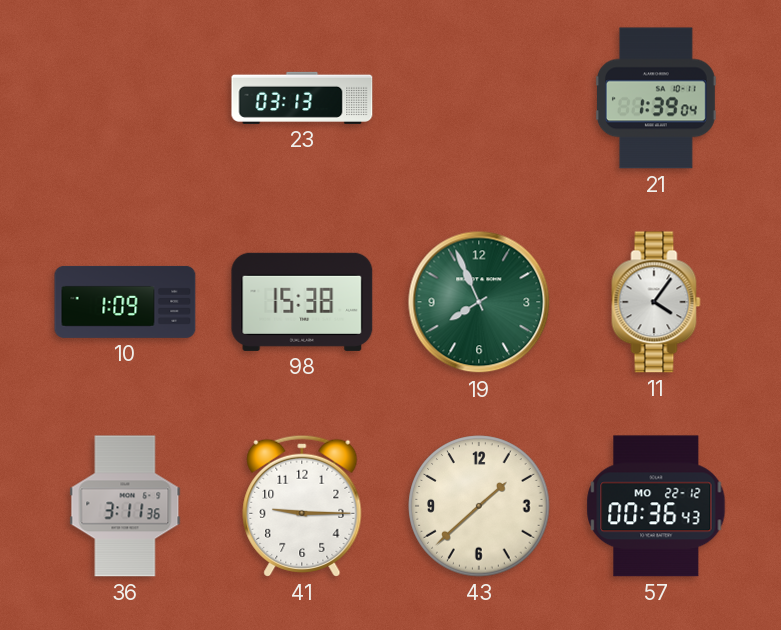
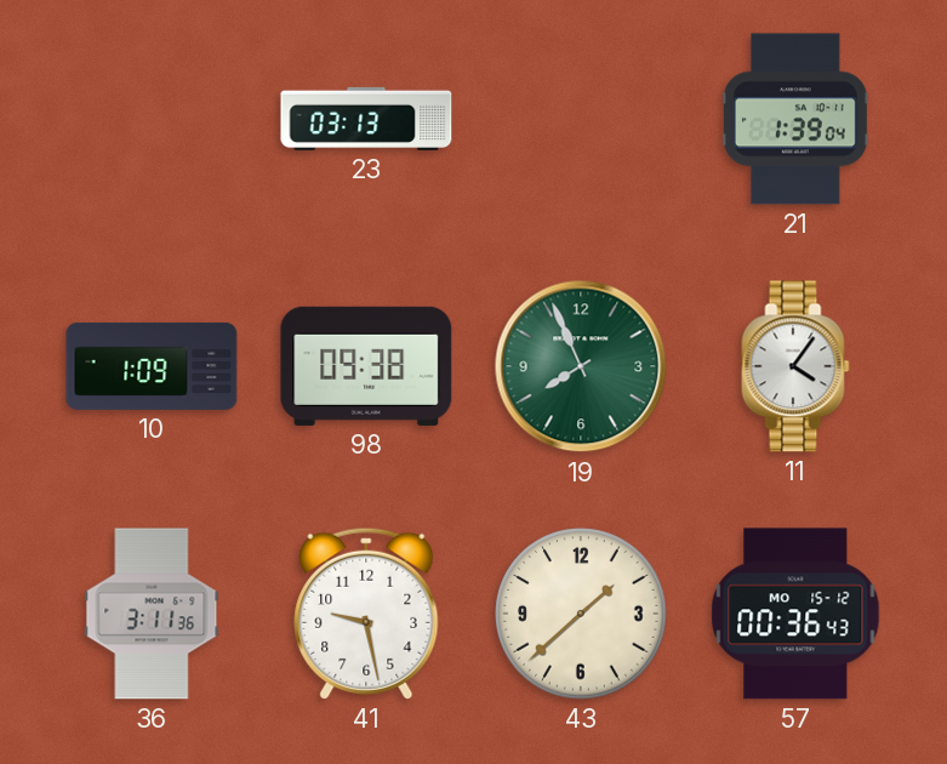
98: 15:38 -> 09:38 (366, 366)
41: 9:15 -> 9:28 (366, 614)
57 date: MO 22-12 -> MO 15-12 (795, 614)
